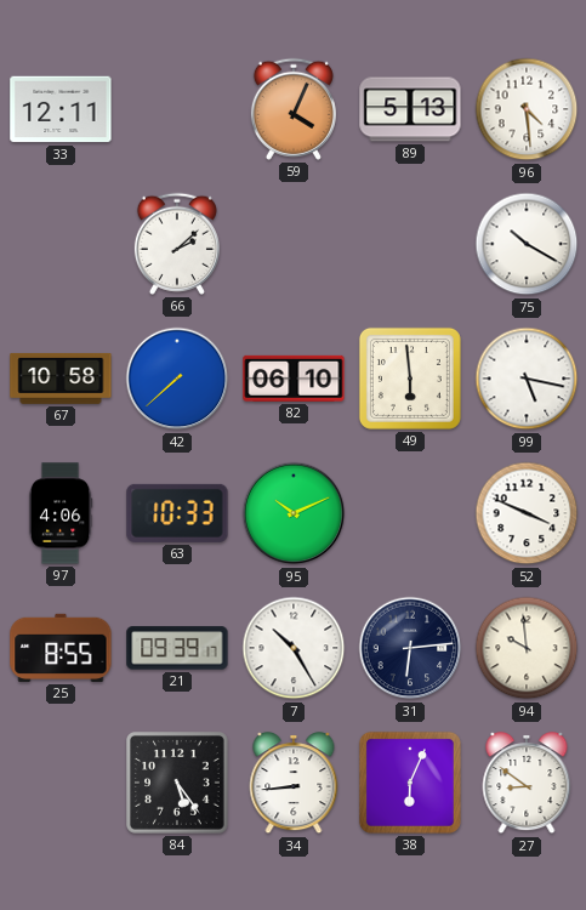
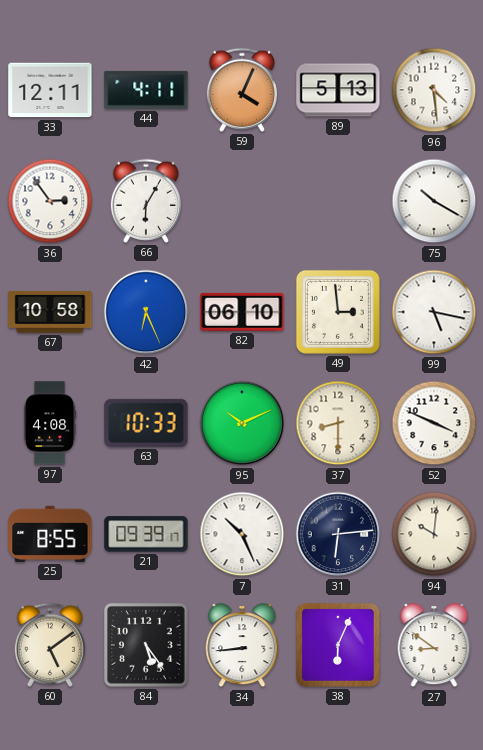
44: none -> 4:11 (146, 90)
36: none -> 2:54 (50, 201)
66: 2:08 -> 6:05 (146, 201)
42: 7:38 -> 6:26 (146, 312)
49: 5:59 -> 2:59 (338, 312)
97: 4:06 -> 4:08 (50, 423)
37: none -> 8:30 (338, 423)
7: 10:25 -> 10:26 (242, 534)
94: 9:59 -> 10:01 (434, 534)
60: none -> 5:09 (50, 645)
